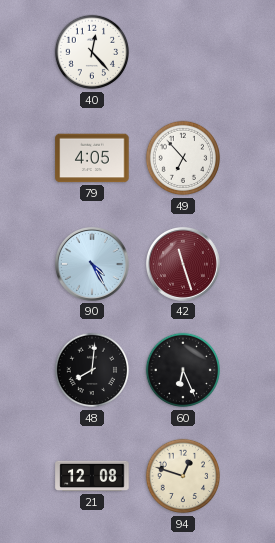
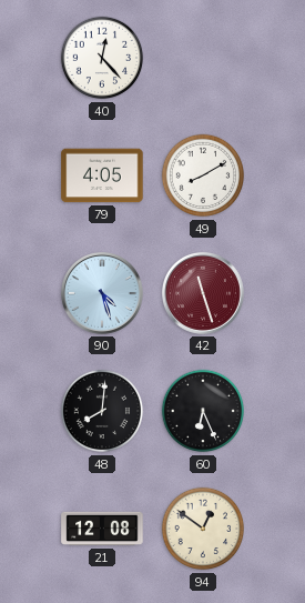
49: 6:53 -> 8:10 (203, 175)
90: 4:25 -> 4:27 (103, 294)
94: 12:48 -> 12:51 (203, 529)
